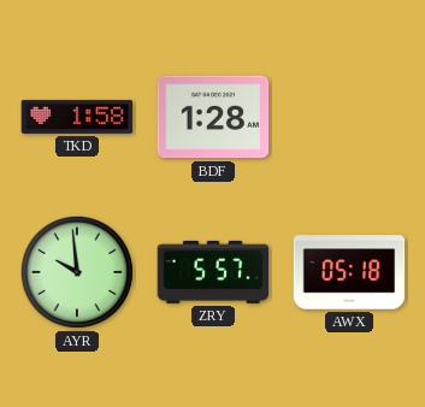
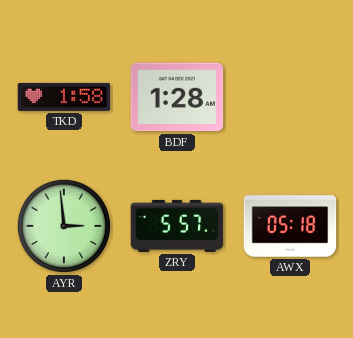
AYR: 9:59 -> 2:59 (64, 226)
